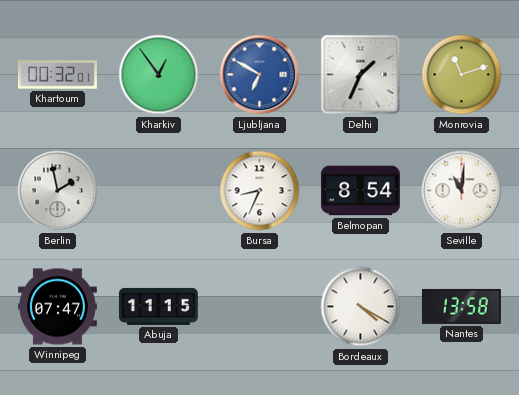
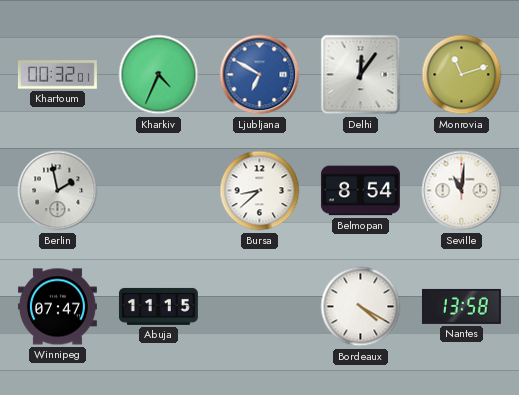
Kharkiv: 12:54 -> 4:34 (159, 75)
Delhi: 1:34 -> 12:06 (361, 75)
Bursa: 8:34 -> 8:38 (260, 191)
